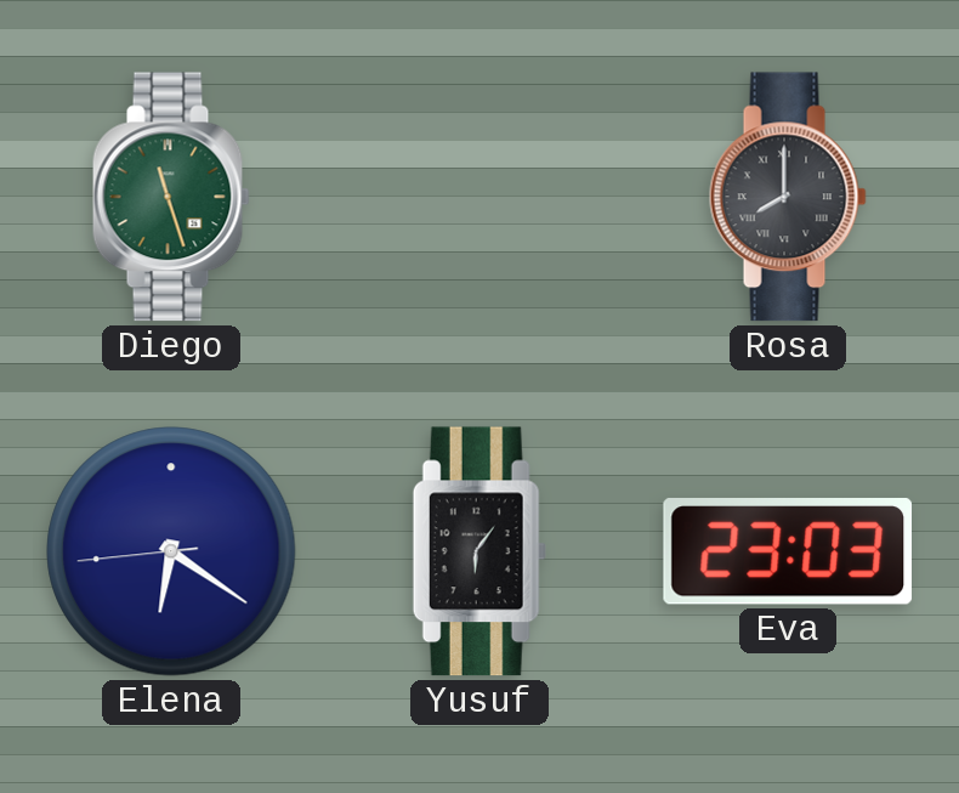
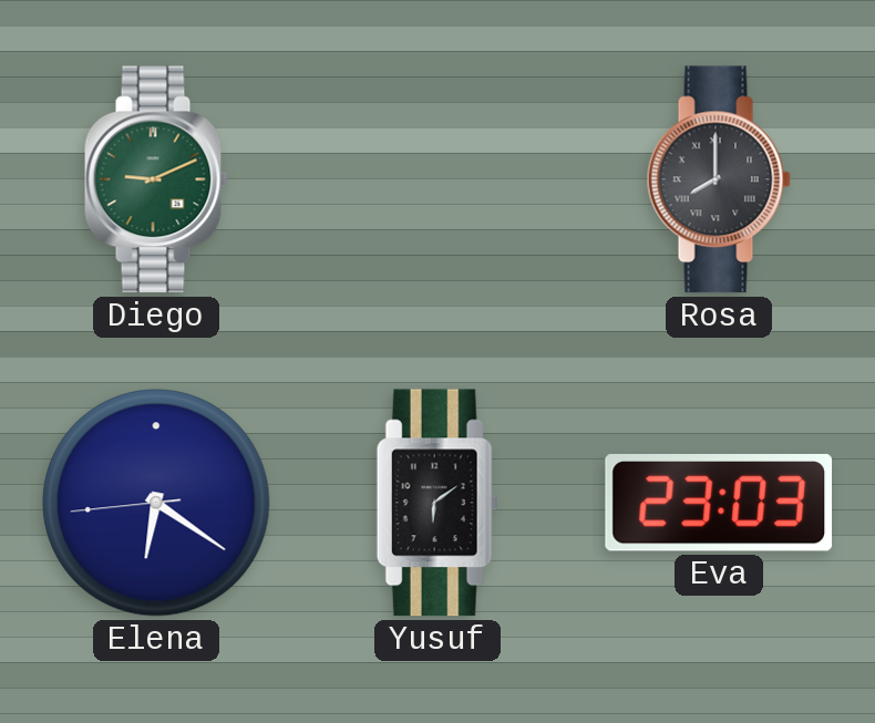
Diego: 11:27 -> 9:11 (156, 179)
Yusuf: 6:06 -> 6:09 (437, 503)
